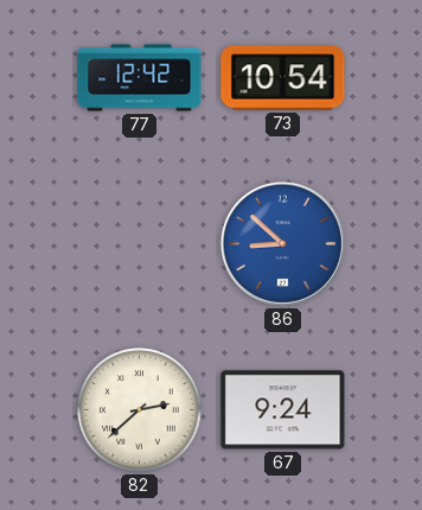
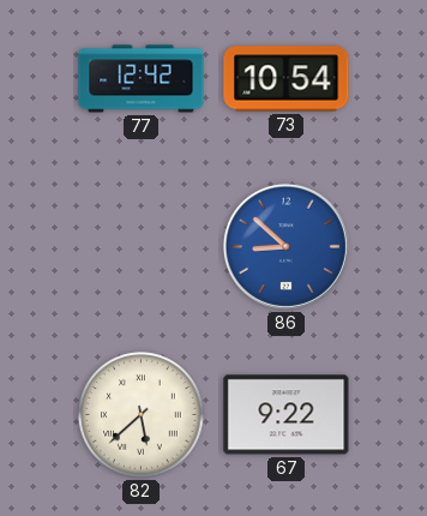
82: 2:38 -> 5:38 (142, 415)
67: 9:24 -> 9:22 (287, 415)
